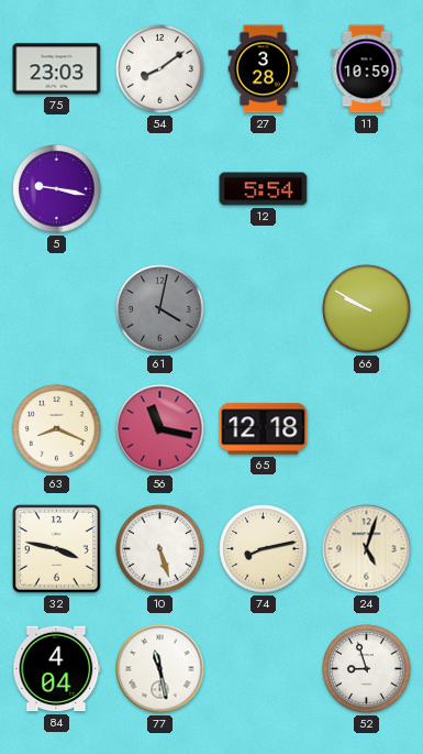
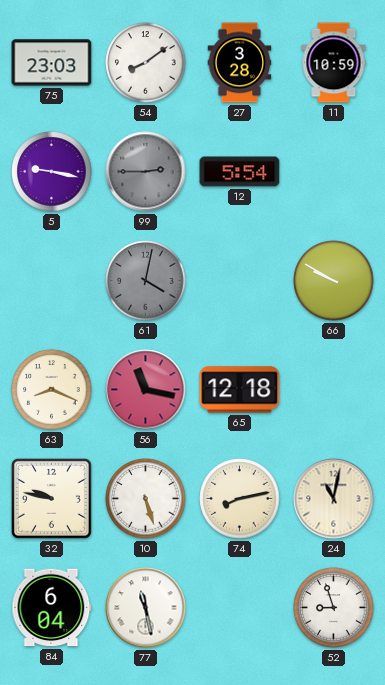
99: none -> 2:45 (146, 172)
32: 3:47 -> 9:47 (51, 498)
24: 5:03 -> 11:02 (334, 499)
84: 4:04 -> 6:04 (52, 608)
